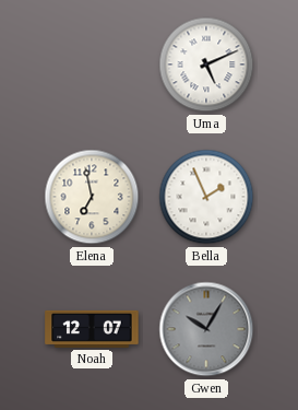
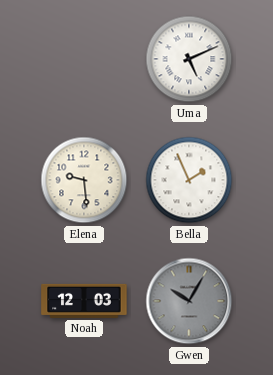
Elena: 6:58 -> 9:29 (84, 180)
Noah: 12:07 -> 12:03 (84, 301)
